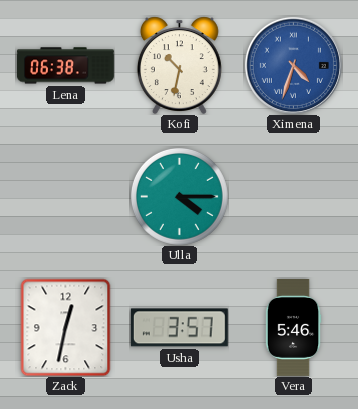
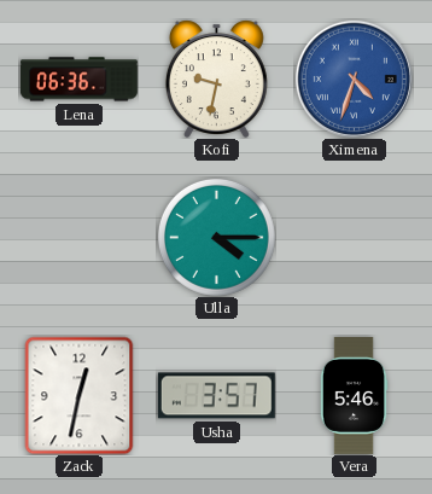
Lena: 06:38 -> 06:36 (80, 80)
Kofi: 10:32 -> 9:32 (216, 79)
